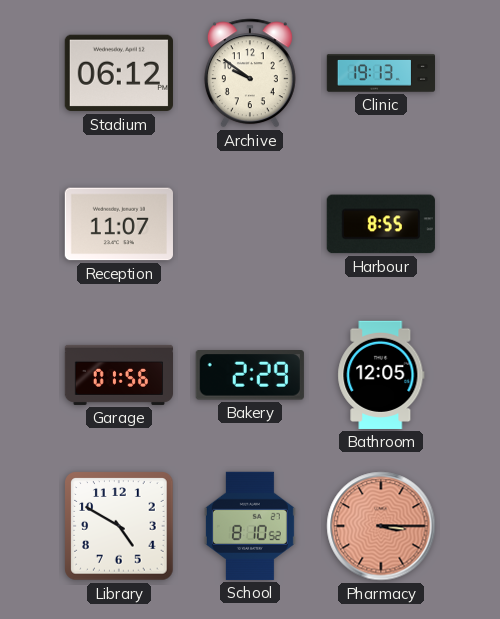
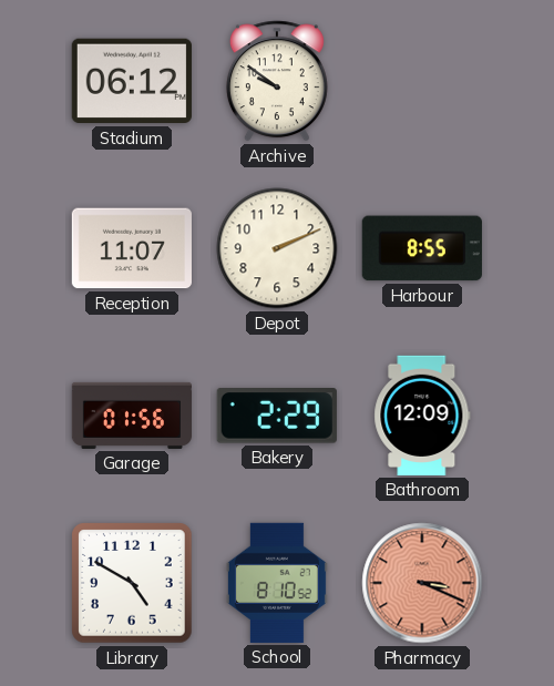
Clinic: 19:13 -> none (380, 73)
Depot: none -> 2:11 (277, 248)
Bathroom: 12:05 -> 12:09 (422, 416)
Pharmacy: 3:15 -> 3:19 (422, 583)
